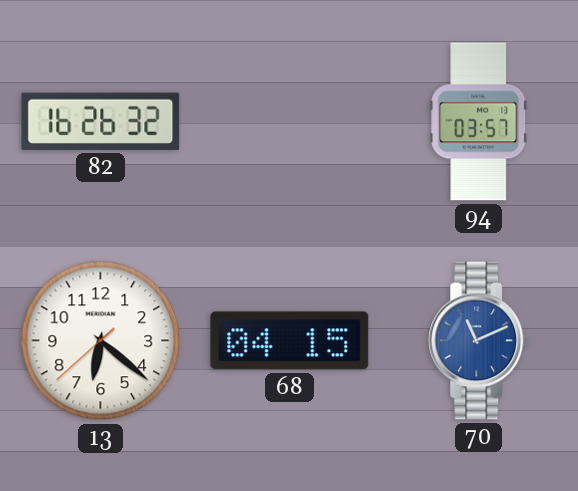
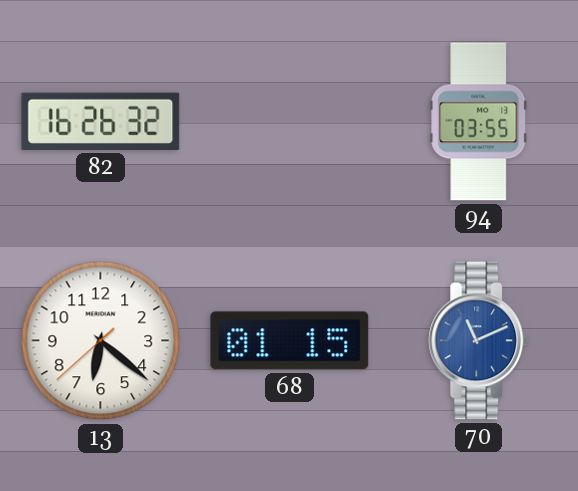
94: 03:57 -> 03:55 (479, 122)
68: 04:15 -> 01:15 (290, 341)
